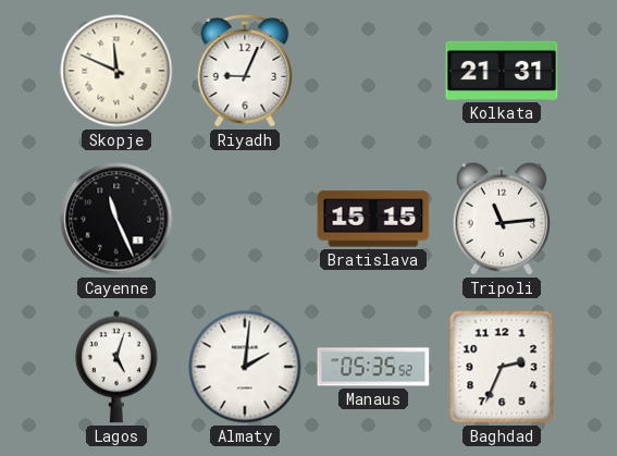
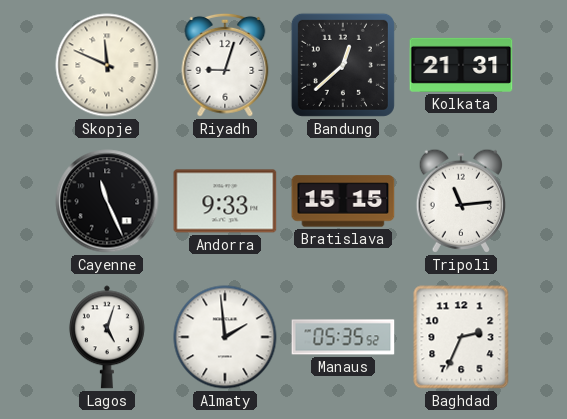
Riyadh: 9:04 -> 9:03 (225, 65)
Bandung: none -> 12:38 (343, 65)
Andorra: none -> 9:33 (225, 201)
Almaty: 2:01 -> 1:59 (225, 337)
